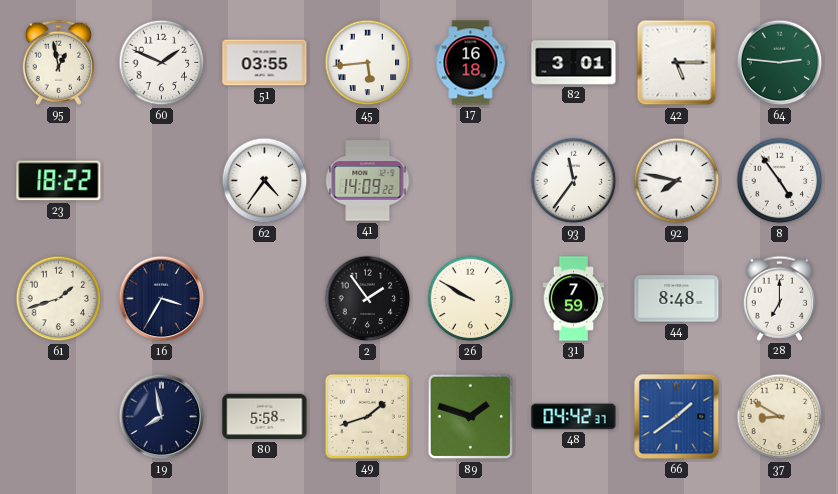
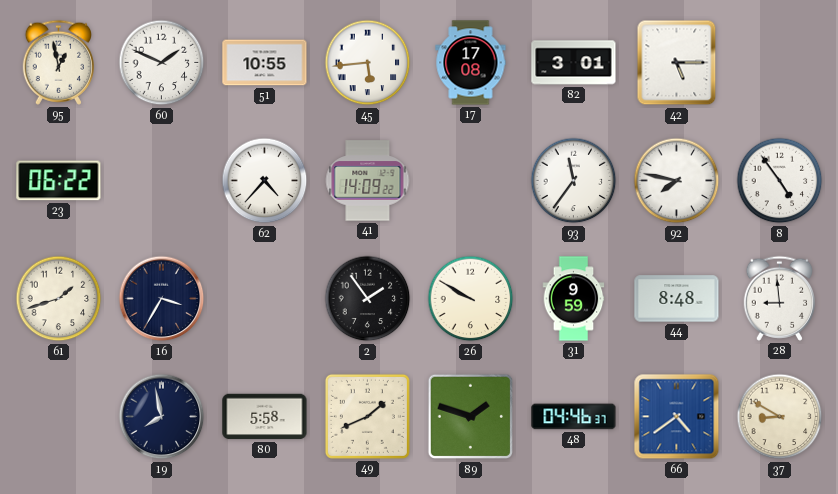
51: 03:55 -> 10:55 (265, 63)
17: 16:18 -> 17:08 (471, 63)
64: 2:46 -> none (780, 63)
23: 18:22 -> 06:22 (59, 181)
62: 4:36 -> 4:37 (265, 181)
31: 7:59 -> 9:59 (574, 299)
28: 7:00 -> 8:59 (779, 298)
49: 1:42 -> 1:41 (367, 416)
48: 04:42 -> 04:46 (574, 417)
66: 1:39 -> 4:39 (677, 417)
